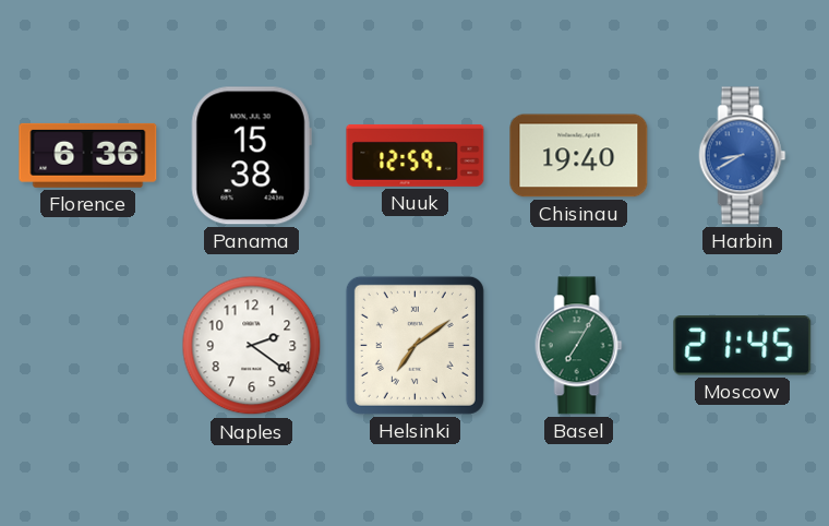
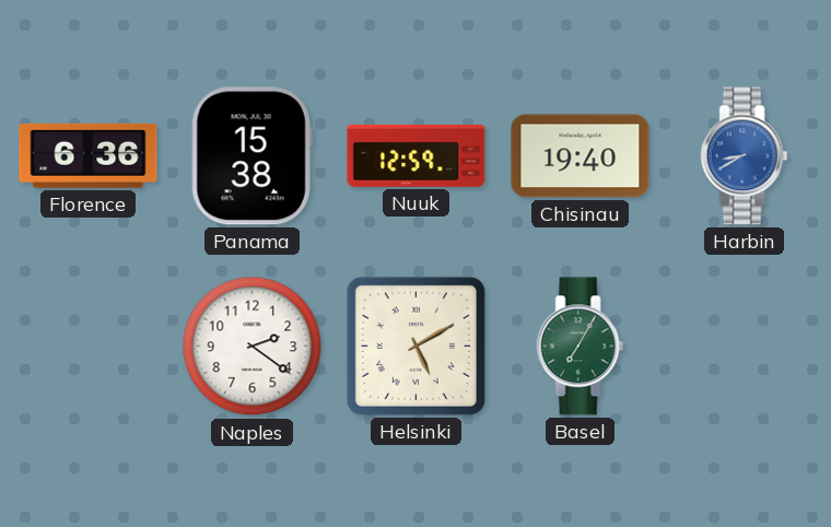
Helsinki: 7:09 -> 5:10 (415, 346)
Moscow: 21:45 -> none (743, 346)
